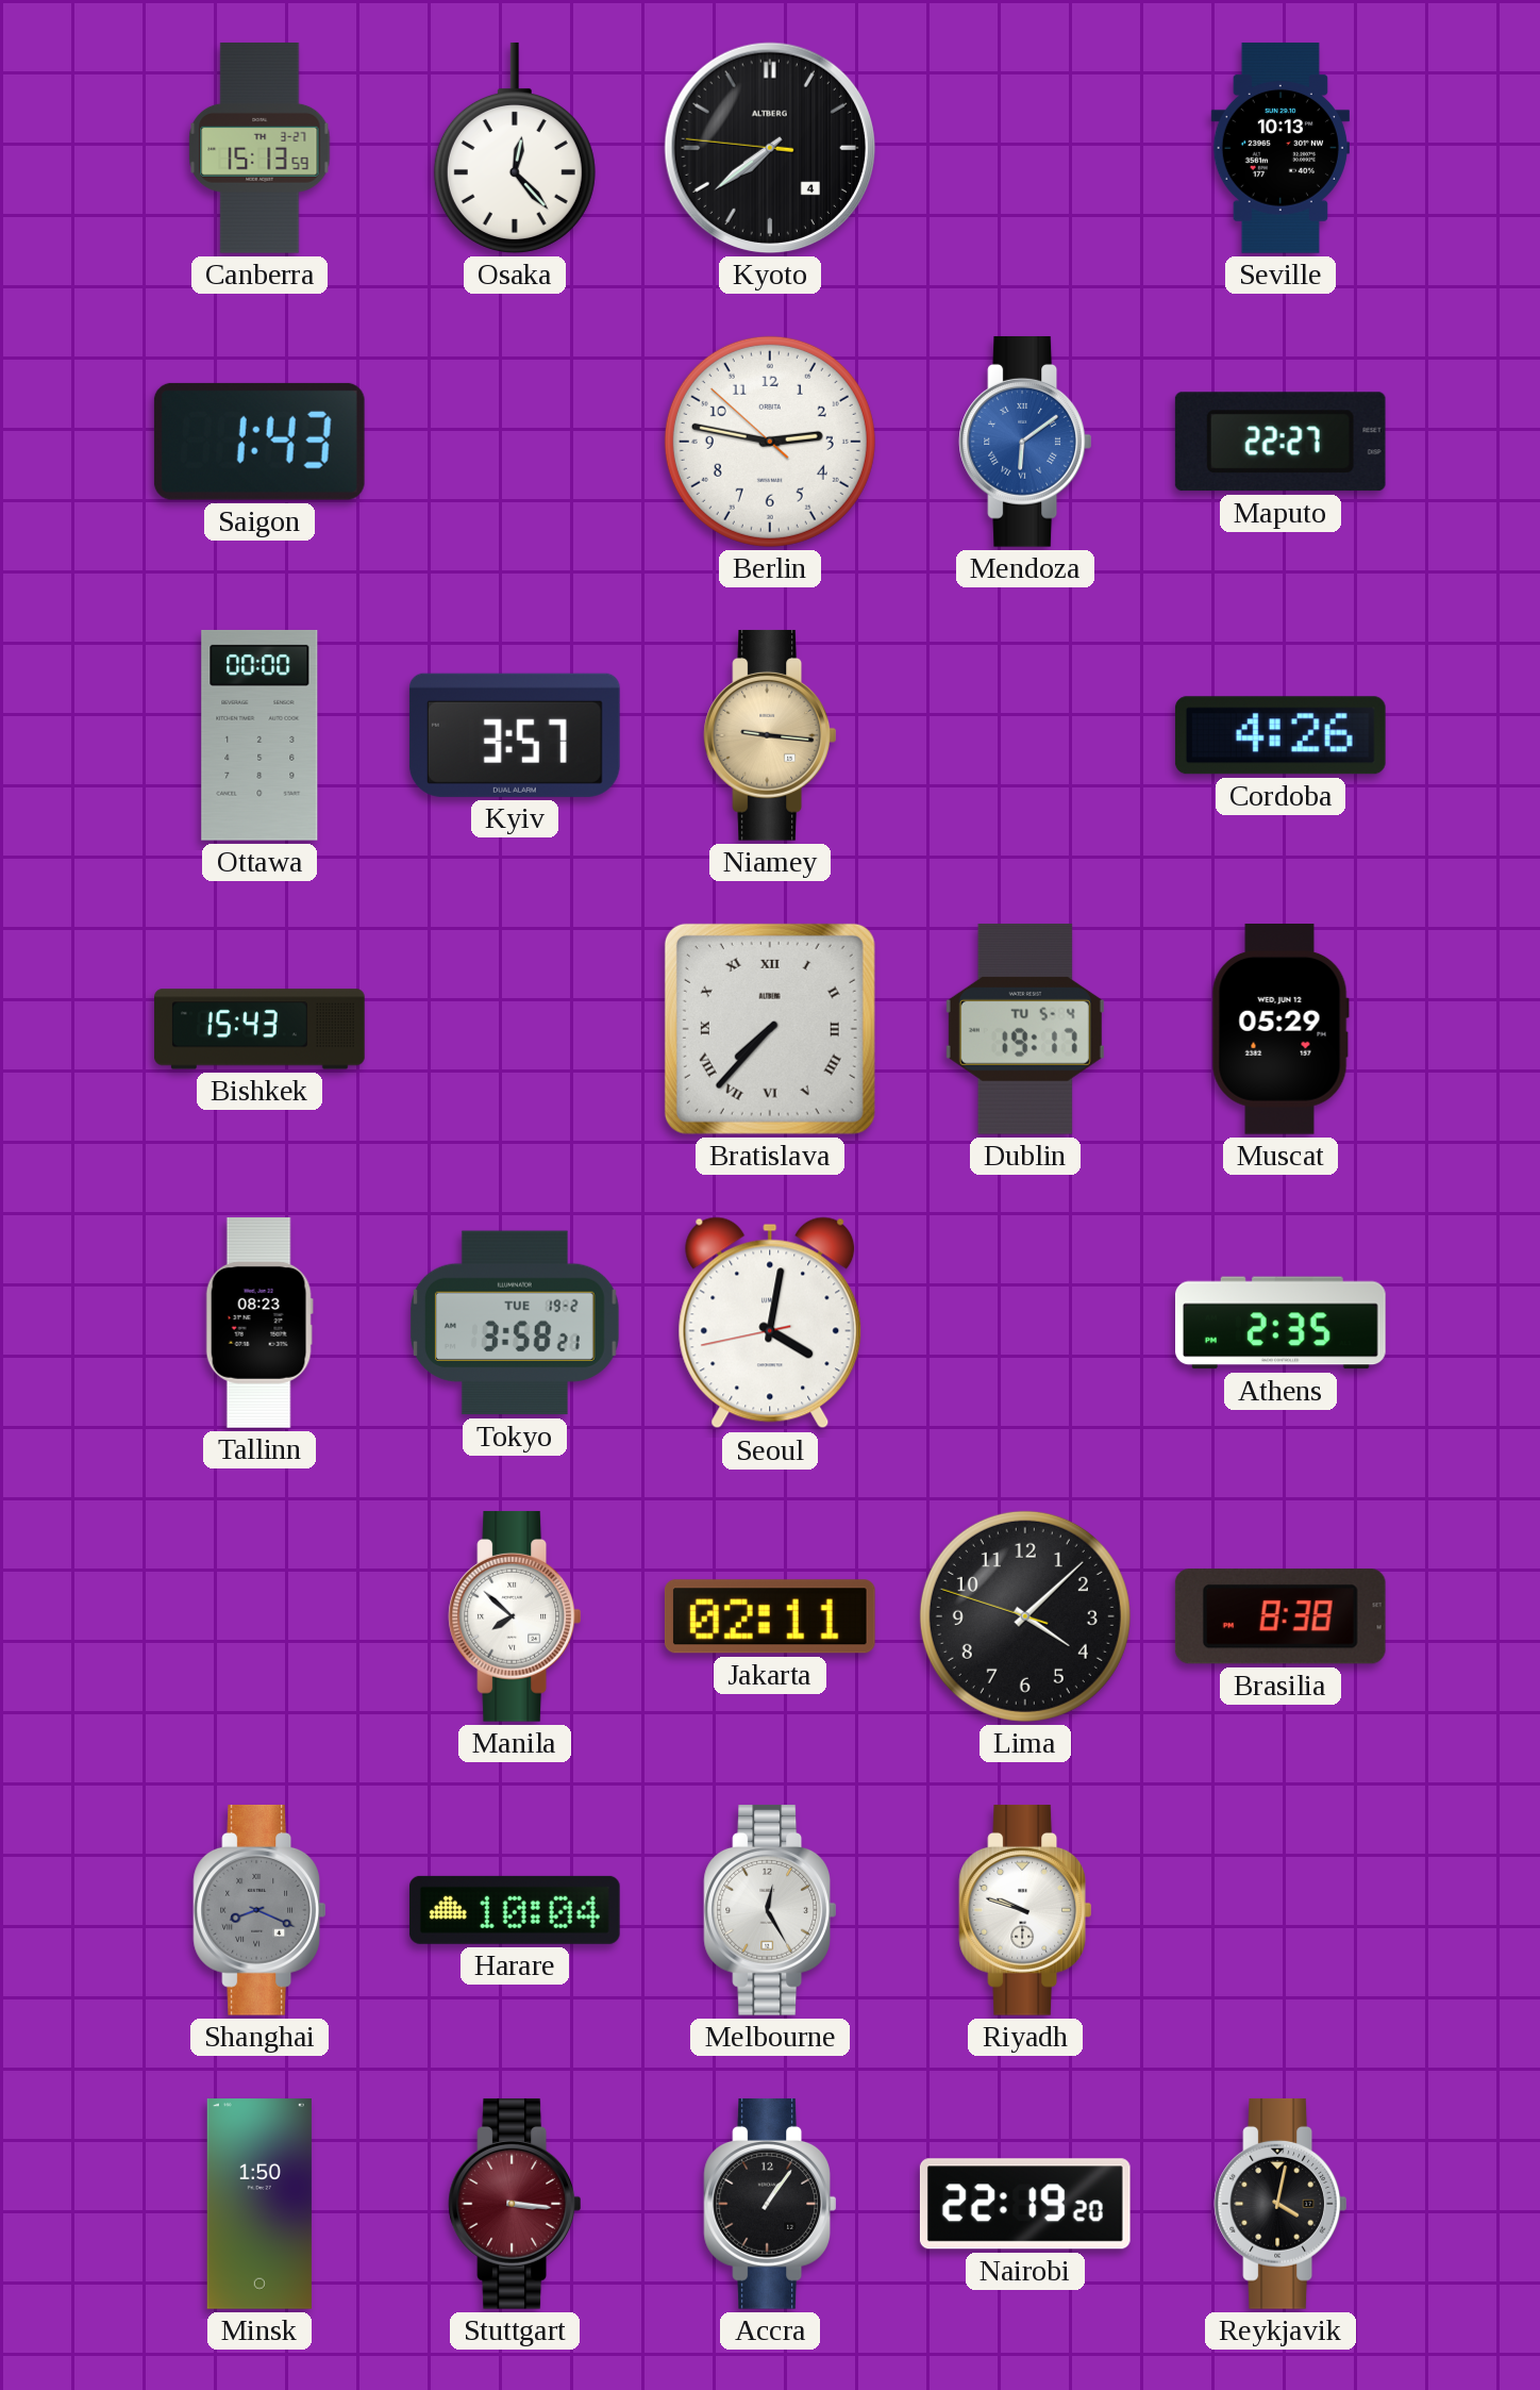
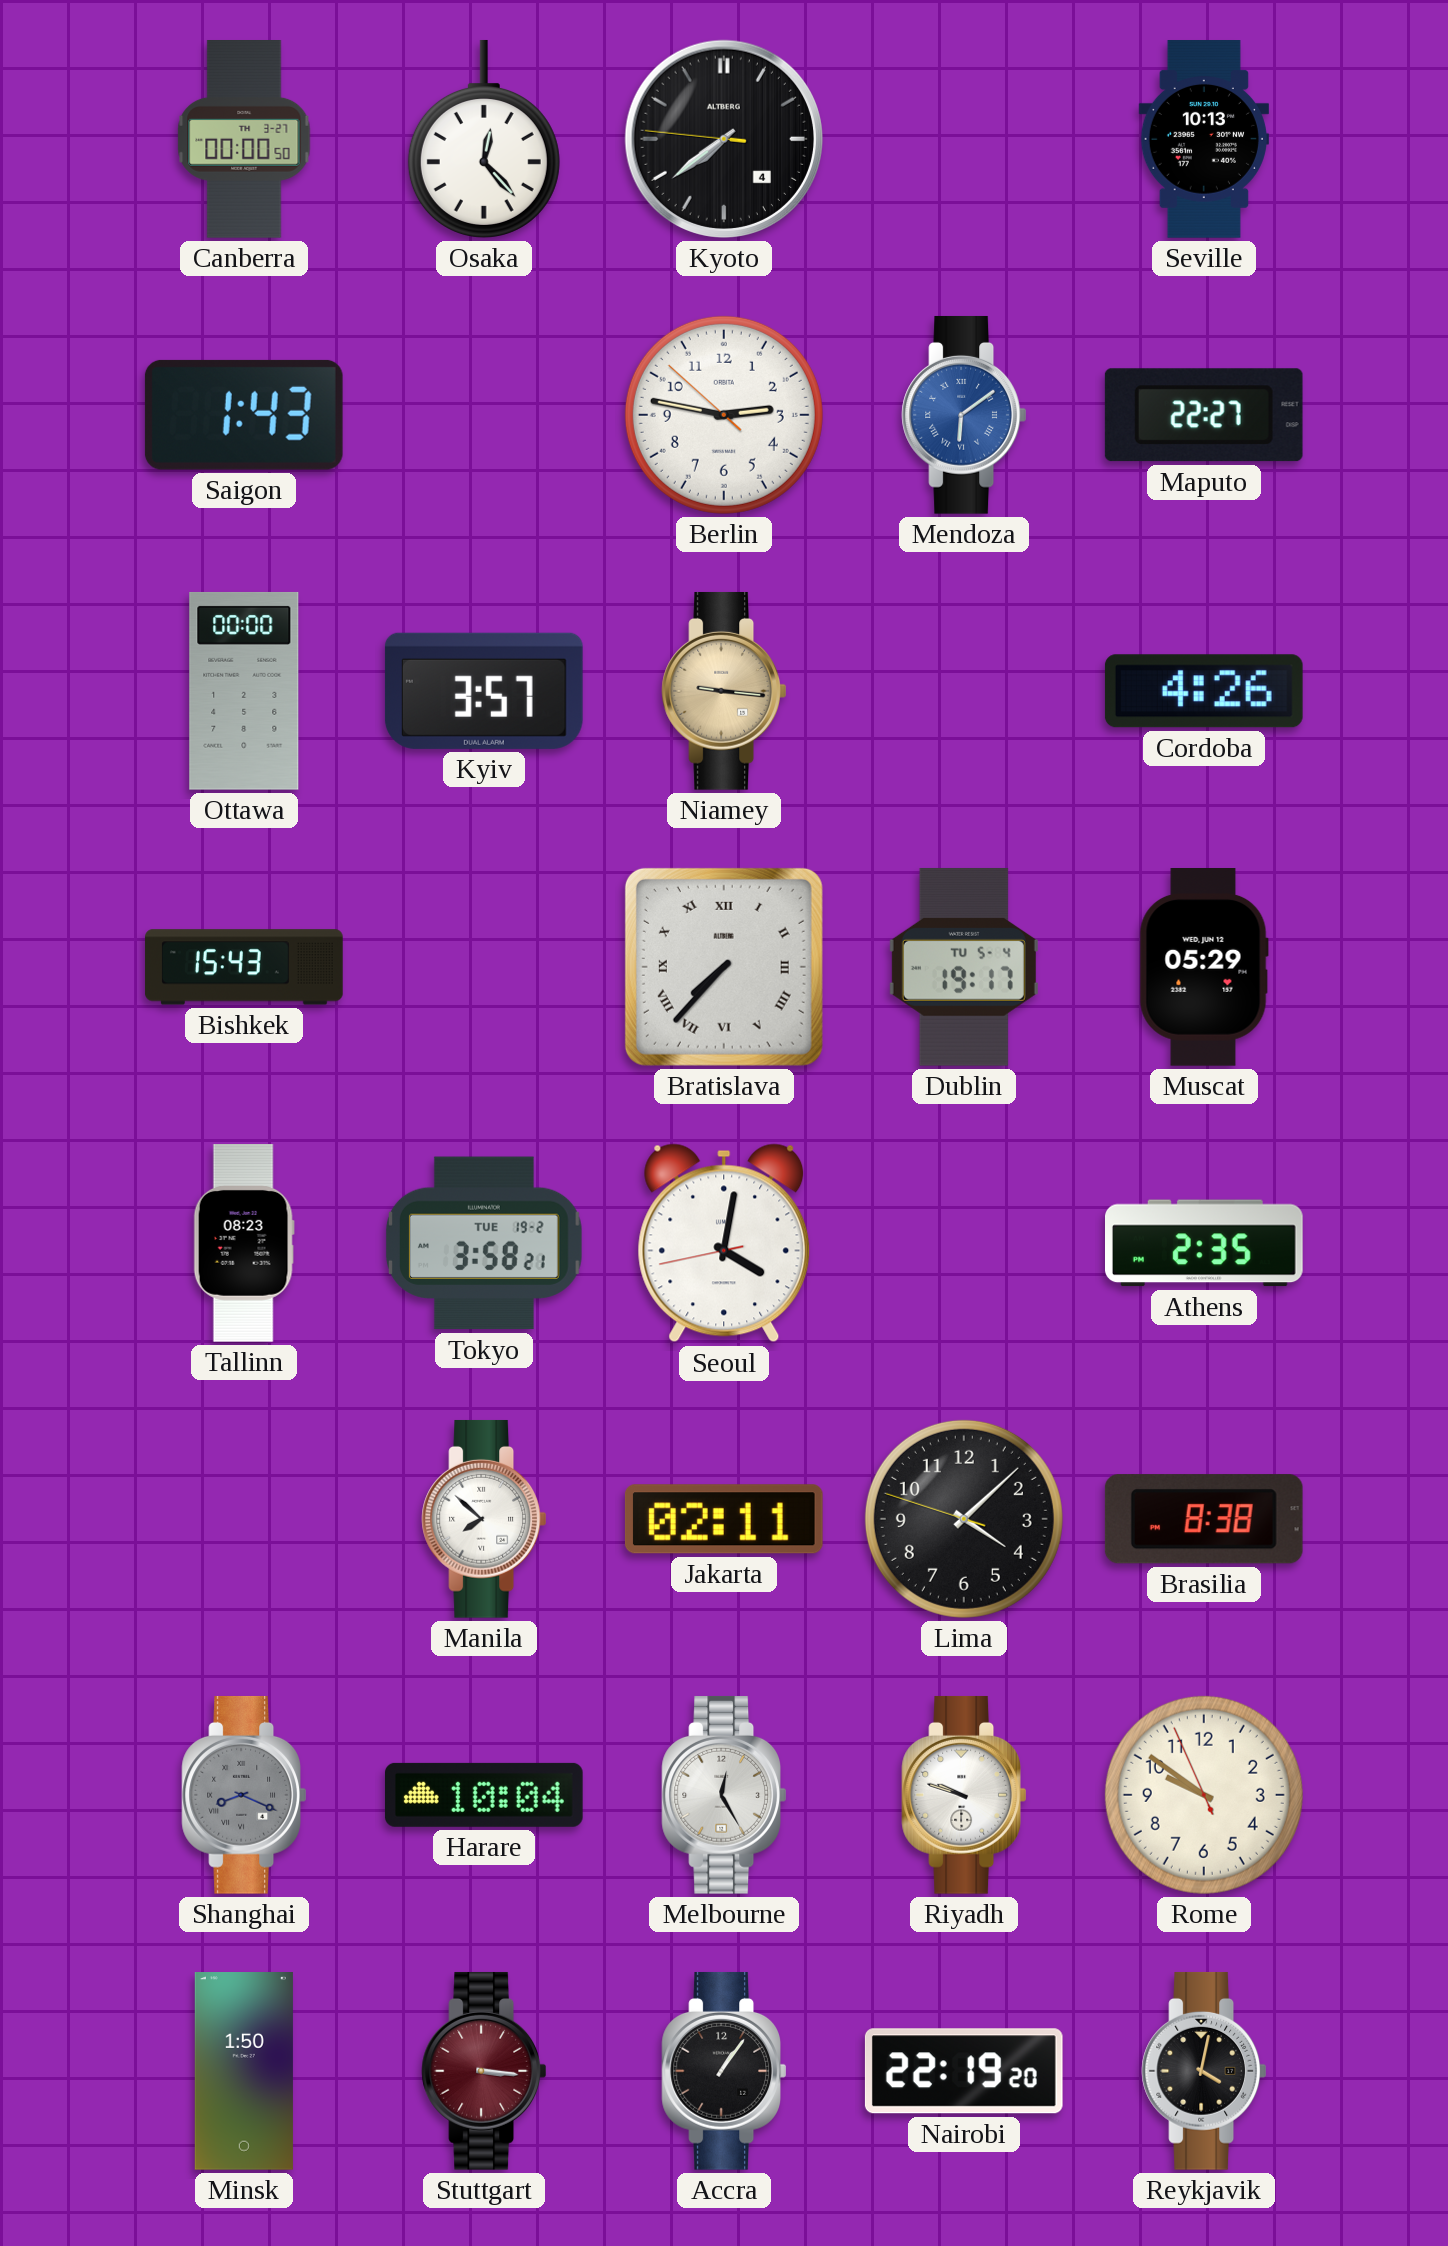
Canberra: 15:13 -> 00:00 (244, 140)
Rome: none -> 9:50 (1204, 1795)
